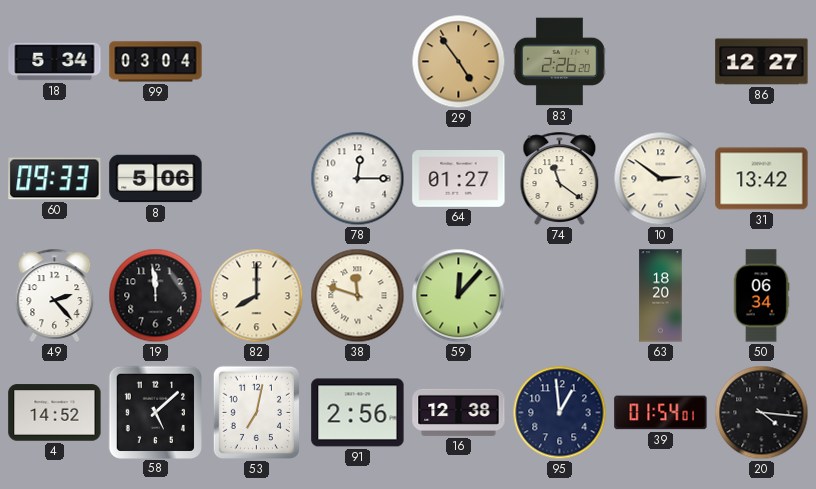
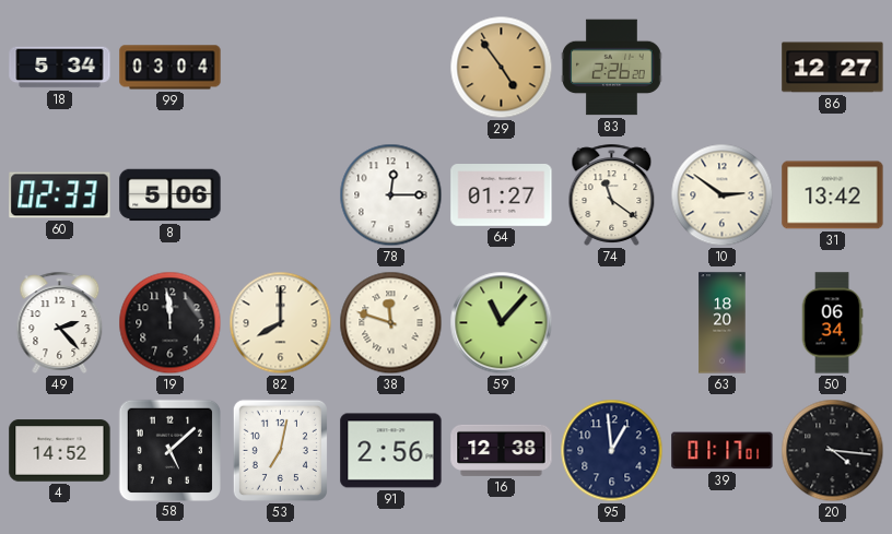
60: 09:33 -> 02:33 (60, 195)
59: 12:07 -> 11:07 (502, 323)
39: 01:54 -> 01:17 (723, 451)
